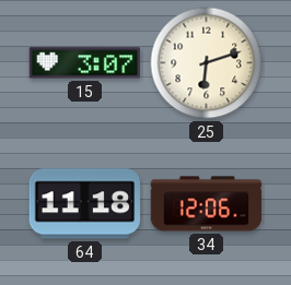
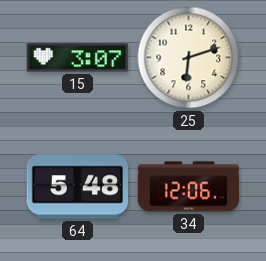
64: 11:18 -> 5:48 (77, 187)
